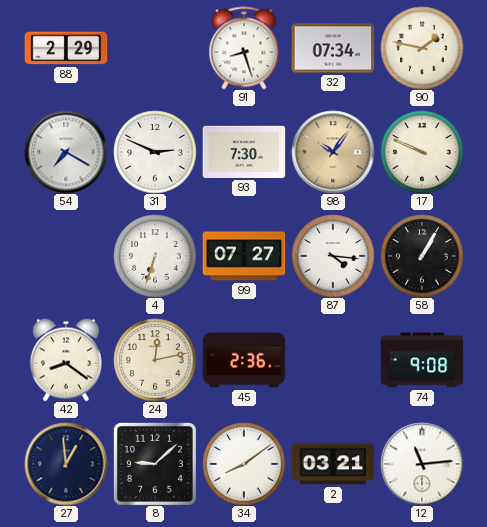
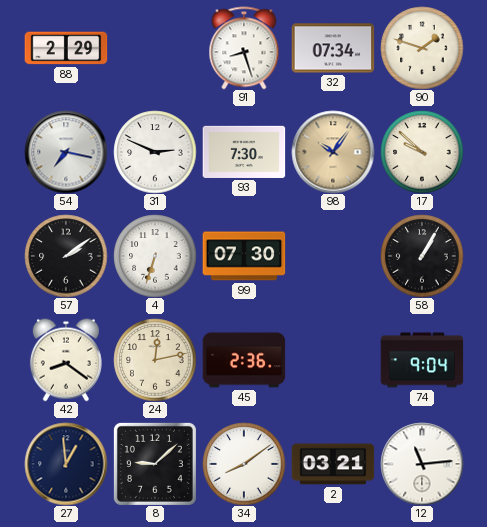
90: 1:47 -> 1:48 (422, 48)
54: 7:20 -> 7:17 (66, 152)
17: 9:49 -> 9:52 (422, 152)
57: none -> 2:09 (66, 256)
99: 07:27 -> 07:30 (244, 256)
87: 4:16 -> none (333, 256)
74: 9:08 -> 9:04 (422, 360)
